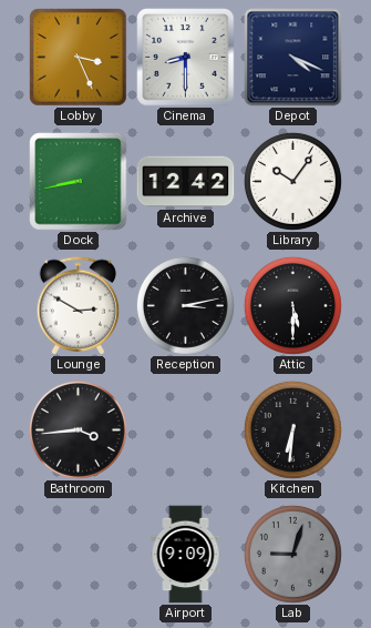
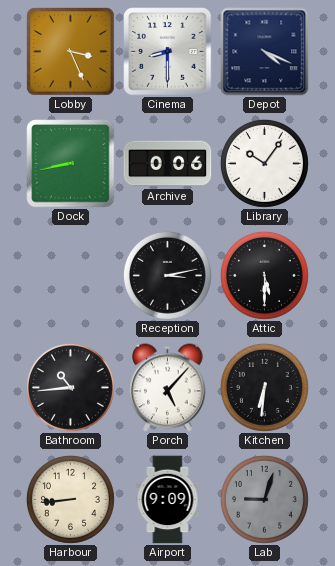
Archive: 12:42 -> 0:06 (168, 164)
Lounge: 2:50 -> none (79, 306)
Bathroom: 3:44 -> 10:44 (70, 387)
Porch: none -> 5:07 (168, 388)
Harbour: none -> 8:44 (70, 499)
